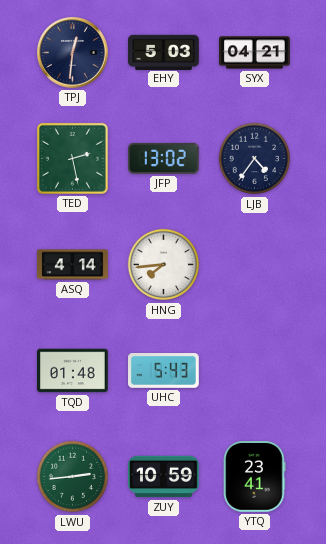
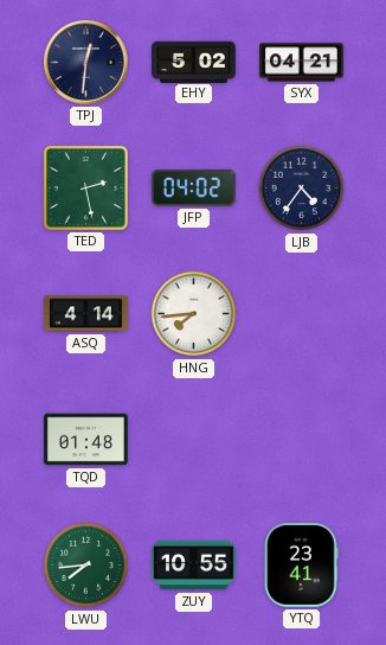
EHY: 5:03 -> 5:02 (194, 62)
JFP: 13:02 -> 04:02 (194, 187)
UHC: 5:43 -> none (164, 371)
LWU: 2:44 -> 7:44 (86, 566)
ZUY: 10:59 -> 10:55 (194, 566)
